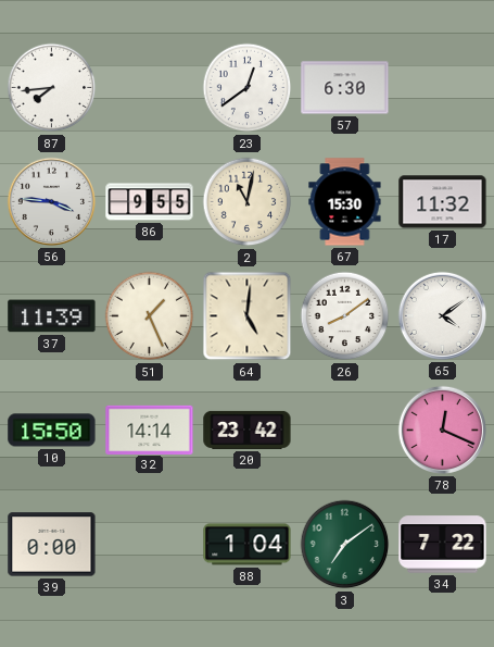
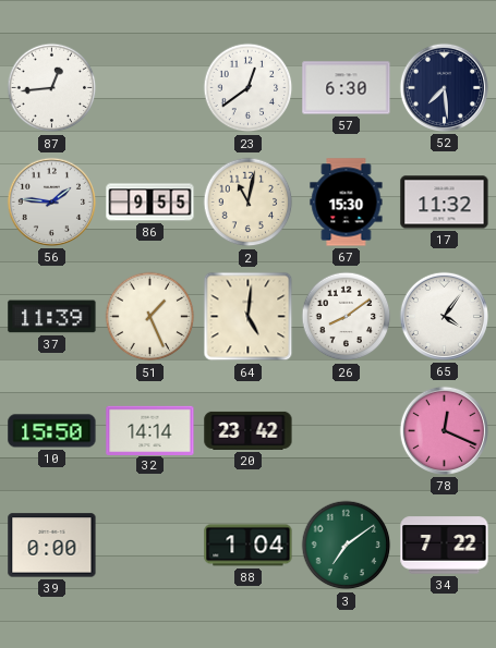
87: 7:44 -> 12:44 (52, 88)
52: none -> 7:29 (444, 87)
56: 3:46 -> 1:46 (51, 201)
65: 4:09 -> 4:06 (444, 316)
